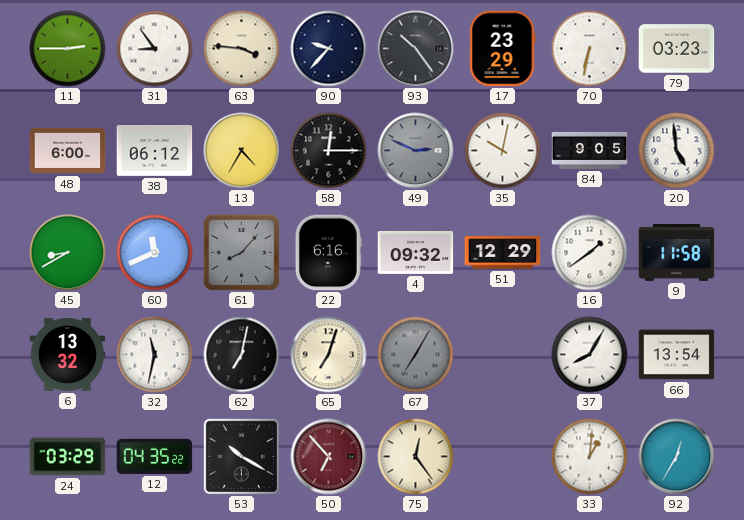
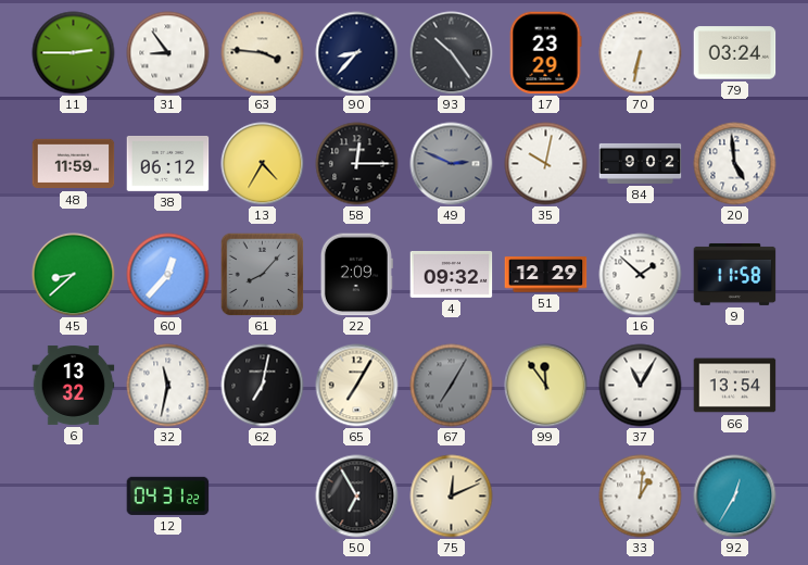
90: 9:37 -> 8:37 (357, 53)
79: 03:23 -> 03:24 (735, 53)
48: 6:00 -> 11:59 (74, 164)
84: 9:05 -> 9:02 (641, 163)
45: 8:40 -> 8:38 (74, 275)
60: 11:41 -> 12:37 (168, 275)
22: 6:16 -> 2:09 (356, 275)
16: 1:39 -> 1:52 (641, 275)
65: 7:03 -> 7:05 (357, 386)
99: none -> 11:54 (546, 386)
37: 8:05 -> 11:05 (641, 386)
24: 03:29 -> none (68, 457)
12: 04:35 -> 04:31 (168, 495)
53: 10:20 -> none (241, 456)
50: 6:53 -> 6:55 (357, 497)
50 dial: burgundy -> black (357, 497)
75: 12:24 -> 12:11 (452, 497)
